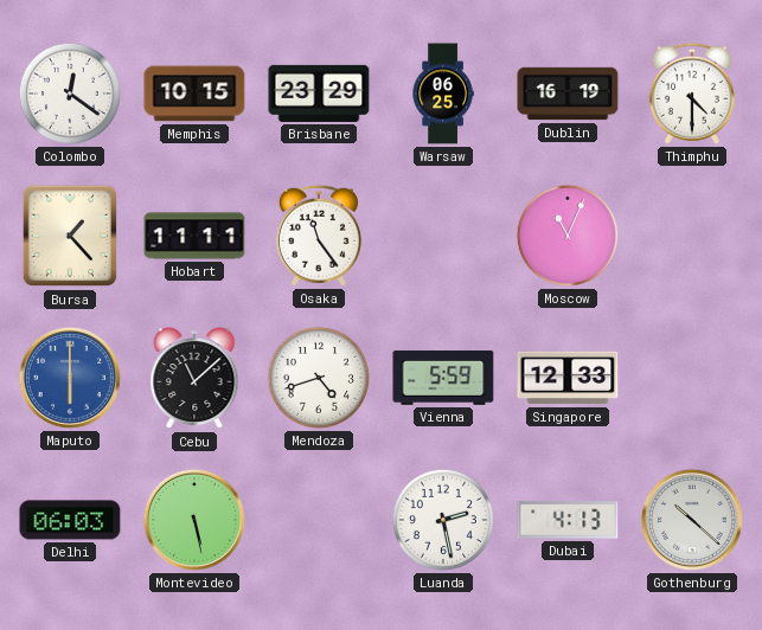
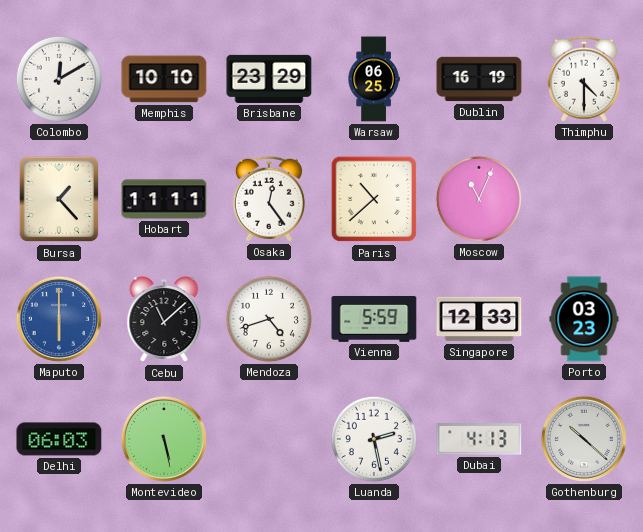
Colombo: 12:21 -> 12:10 (59, 79)
Memphis: 10:15 -> 10:10 (164, 79)
Osaka: 11:24 -> 12:24 (269, 199)
Paris: none -> 10:38 (374, 199)
Porto: none -> 03:23 (584, 319)
